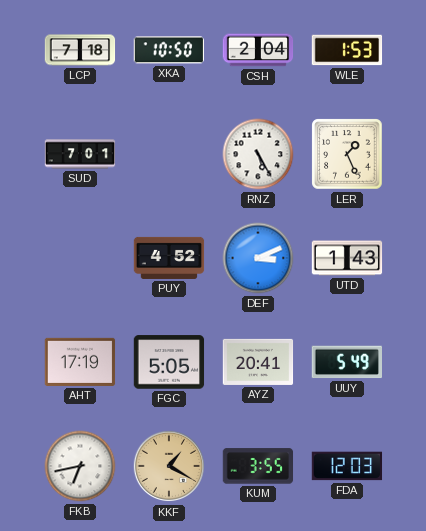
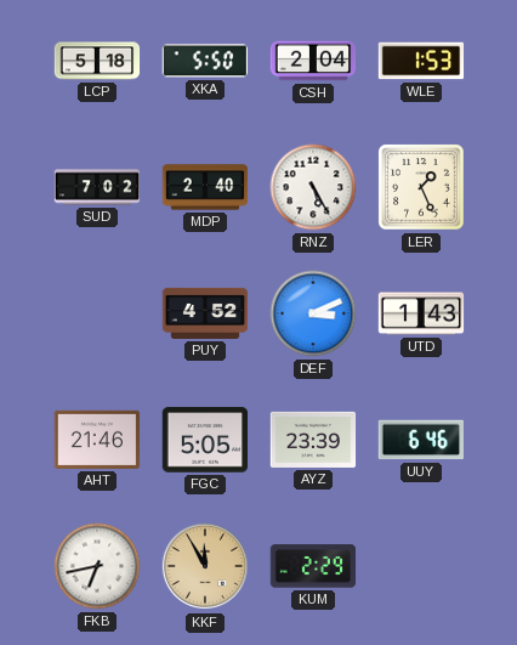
LCP: 7:18 -> 5:18 (97, 61)
XKA: 10:50 -> 5:50 (204, 61)
SUD: 7:01 -> 7:02 (97, 187)
MDP: none -> 2:40 (205, 187)
AHT: 17:19 -> 21:46 (97, 440)
AYZ: 20:41 -> 23:39 (313, 440)
UUY: 5:49 -> 6:46 (420, 440)
KKF: 1:20 -> 11:55 (205, 566)
KUM: 3:55 -> 2:29 (313, 566)
FDA: 12:03 -> none (347, 466)
